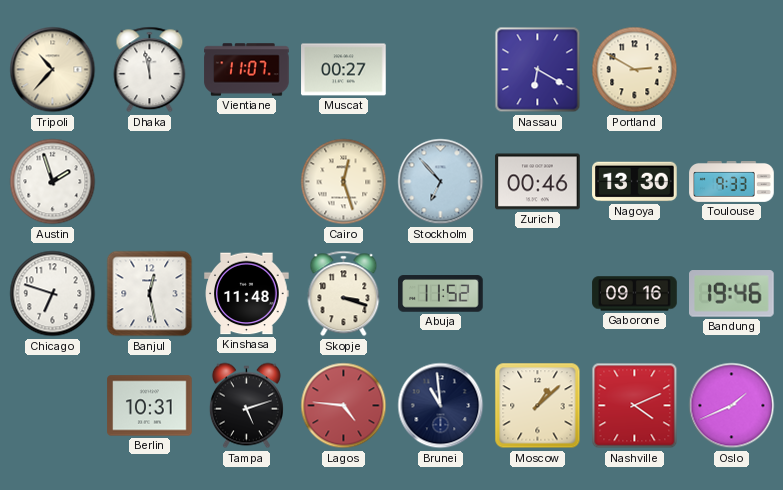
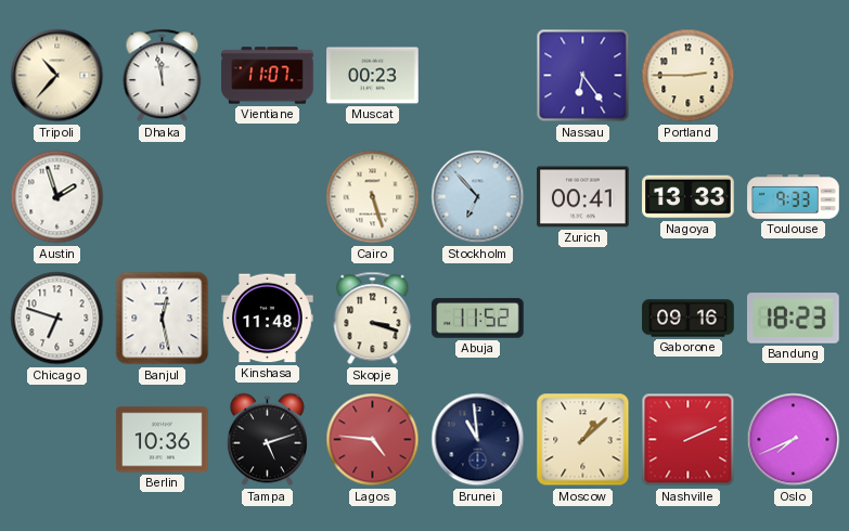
Muscat: 00:27 -> 00:23 (373, 76)
Nassau: 6:20 -> 6:24 (583, 76)
Portland: 2:50 -> 2:45 (689, 76)
Cairo: 12:27 -> 5:27 (373, 197)
Zurich: 00:46 -> 00:41 (583, 197)
Nagoya: 13:30 -> 13:33 (689, 197)
Bandung: 19:46 -> 18:23 (794, 319)
Berlin: 10:31 -> 10:36 (163, 440)
Nashville: 4:11 -> 2:11 (689, 440)
Oslo: 1:41 -> 7:41 (794, 440)
